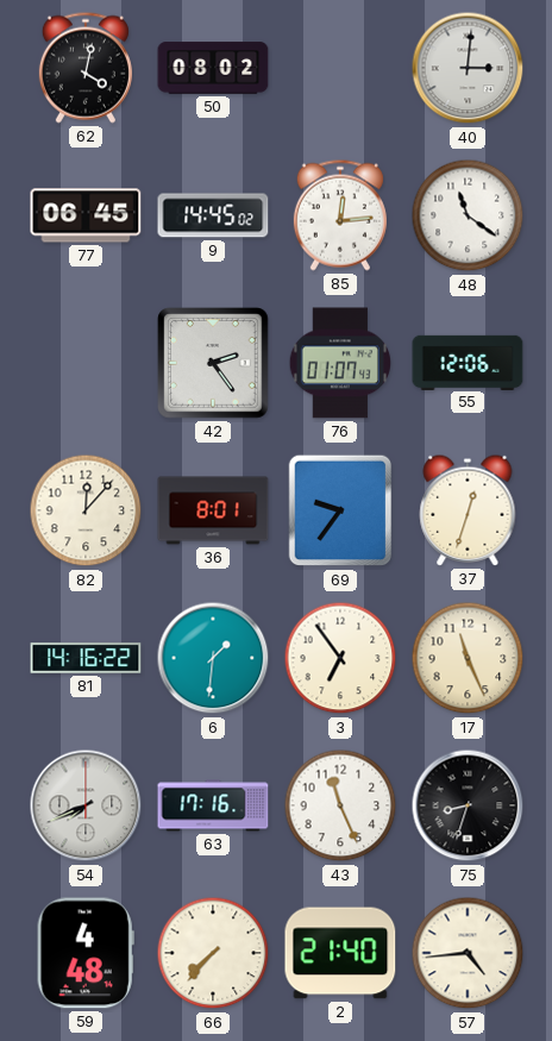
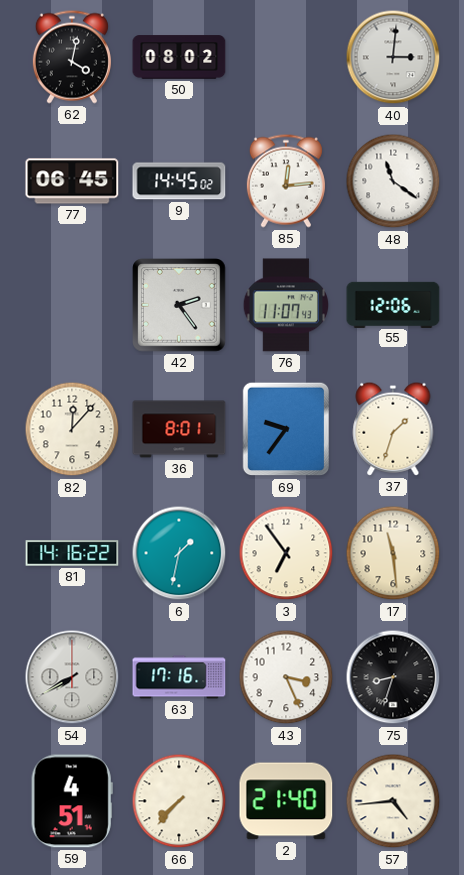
76: 01:07 -> 11:07 (285, 305)
37: 12:33 -> 1:33 (393, 429)
6: 1:31 -> 1:32 (179, 553)
17: 11:26 -> 11:29 (393, 553)
54: 7:41 -> 7:40 (72, 677)
43: 11:26 -> 3:26 (286, 677)
59: 4:48 -> 4:51 (72, 801)
